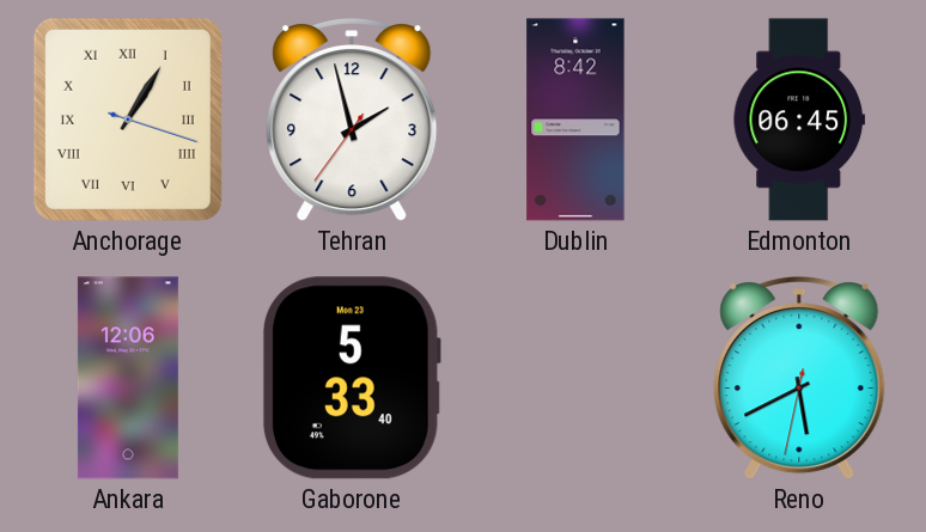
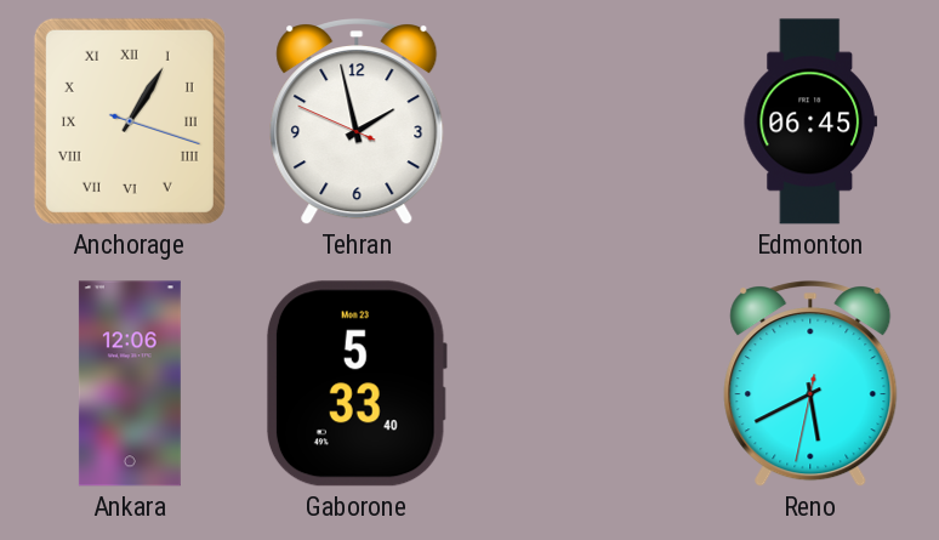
Tehran: 1:57:36 -> 1:57:49 (357, 123)
Dublin: 8:42 -> none (575, 120)
